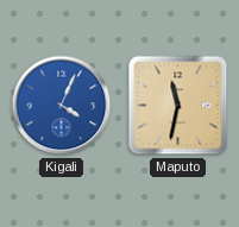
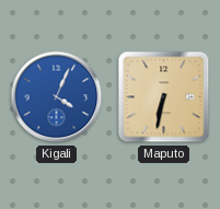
Maputo: 11:32 -> 6:32 (164, 97)
